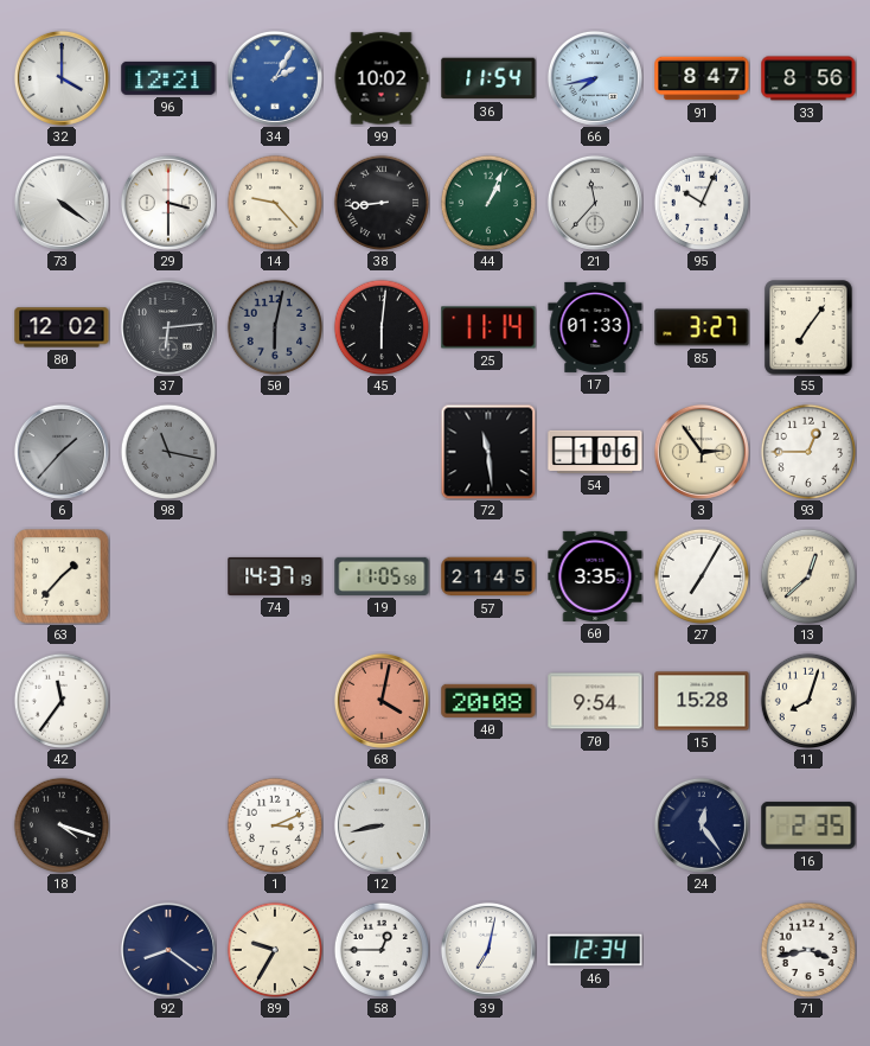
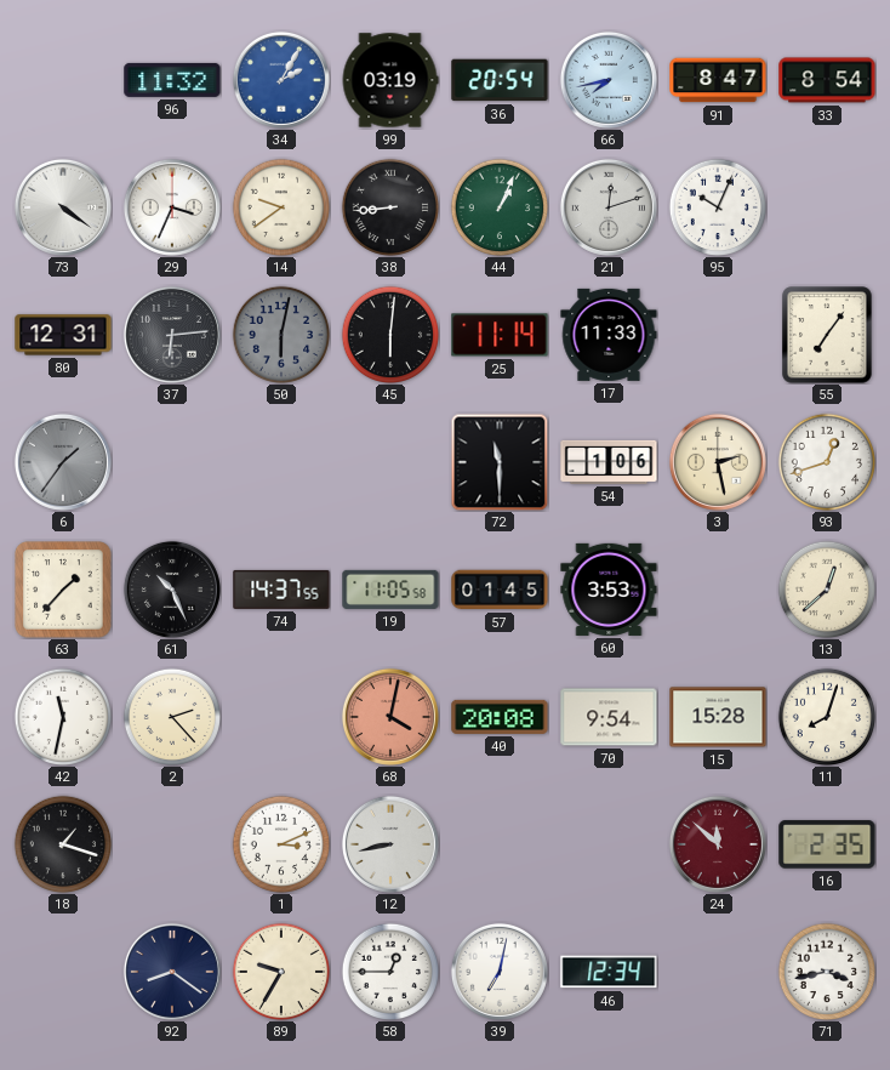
32: 4:00 -> none (62, 78)
96: 12:21 -> 11:32 (172, 80)
99: 10:02 -> 03:19 (390, 80)
36: 11:54 -> 20:54 (500, 80)
33: 8:56 -> 8:54 (827, 80)
29: 3:30 -> 3:34 (172, 207)
14: 9:23 -> 9:39 (281, 207)
21: 11:37 -> 12:12 (609, 207)
80: 12:02 -> 12:31 (63, 335)
17: 01:33 -> 11:33 (609, 335)
85: 3:27 -> none (702, 327)
6: 1:37 -> 1:36 (63, 462)
98: 11:17 -> none (168, 452)
72: 11:29 -> 11:30 (500, 462)
3: 2:54 -> 2:28 (718, 462)
93: 12:45 -> 12:42 (827, 462)
61: none -> 10:26 (172, 590)
74: 14:37:19 -> 14:37:55 (281, 590)
57: 21:45 -> 01:45 (500, 590)
60: 3:35 -> 3:53 (609, 590)
27: 7:05 -> none (702, 576)
42: 11:36 -> 11:32 (63, 717)
2: none -> 2:23 (172, 717)
18: 4:18 -> 1:18 (63, 844)
24: 12:24 -> 11:52 (718, 844)
24 dial: navy -> burgundy (718, 844)
